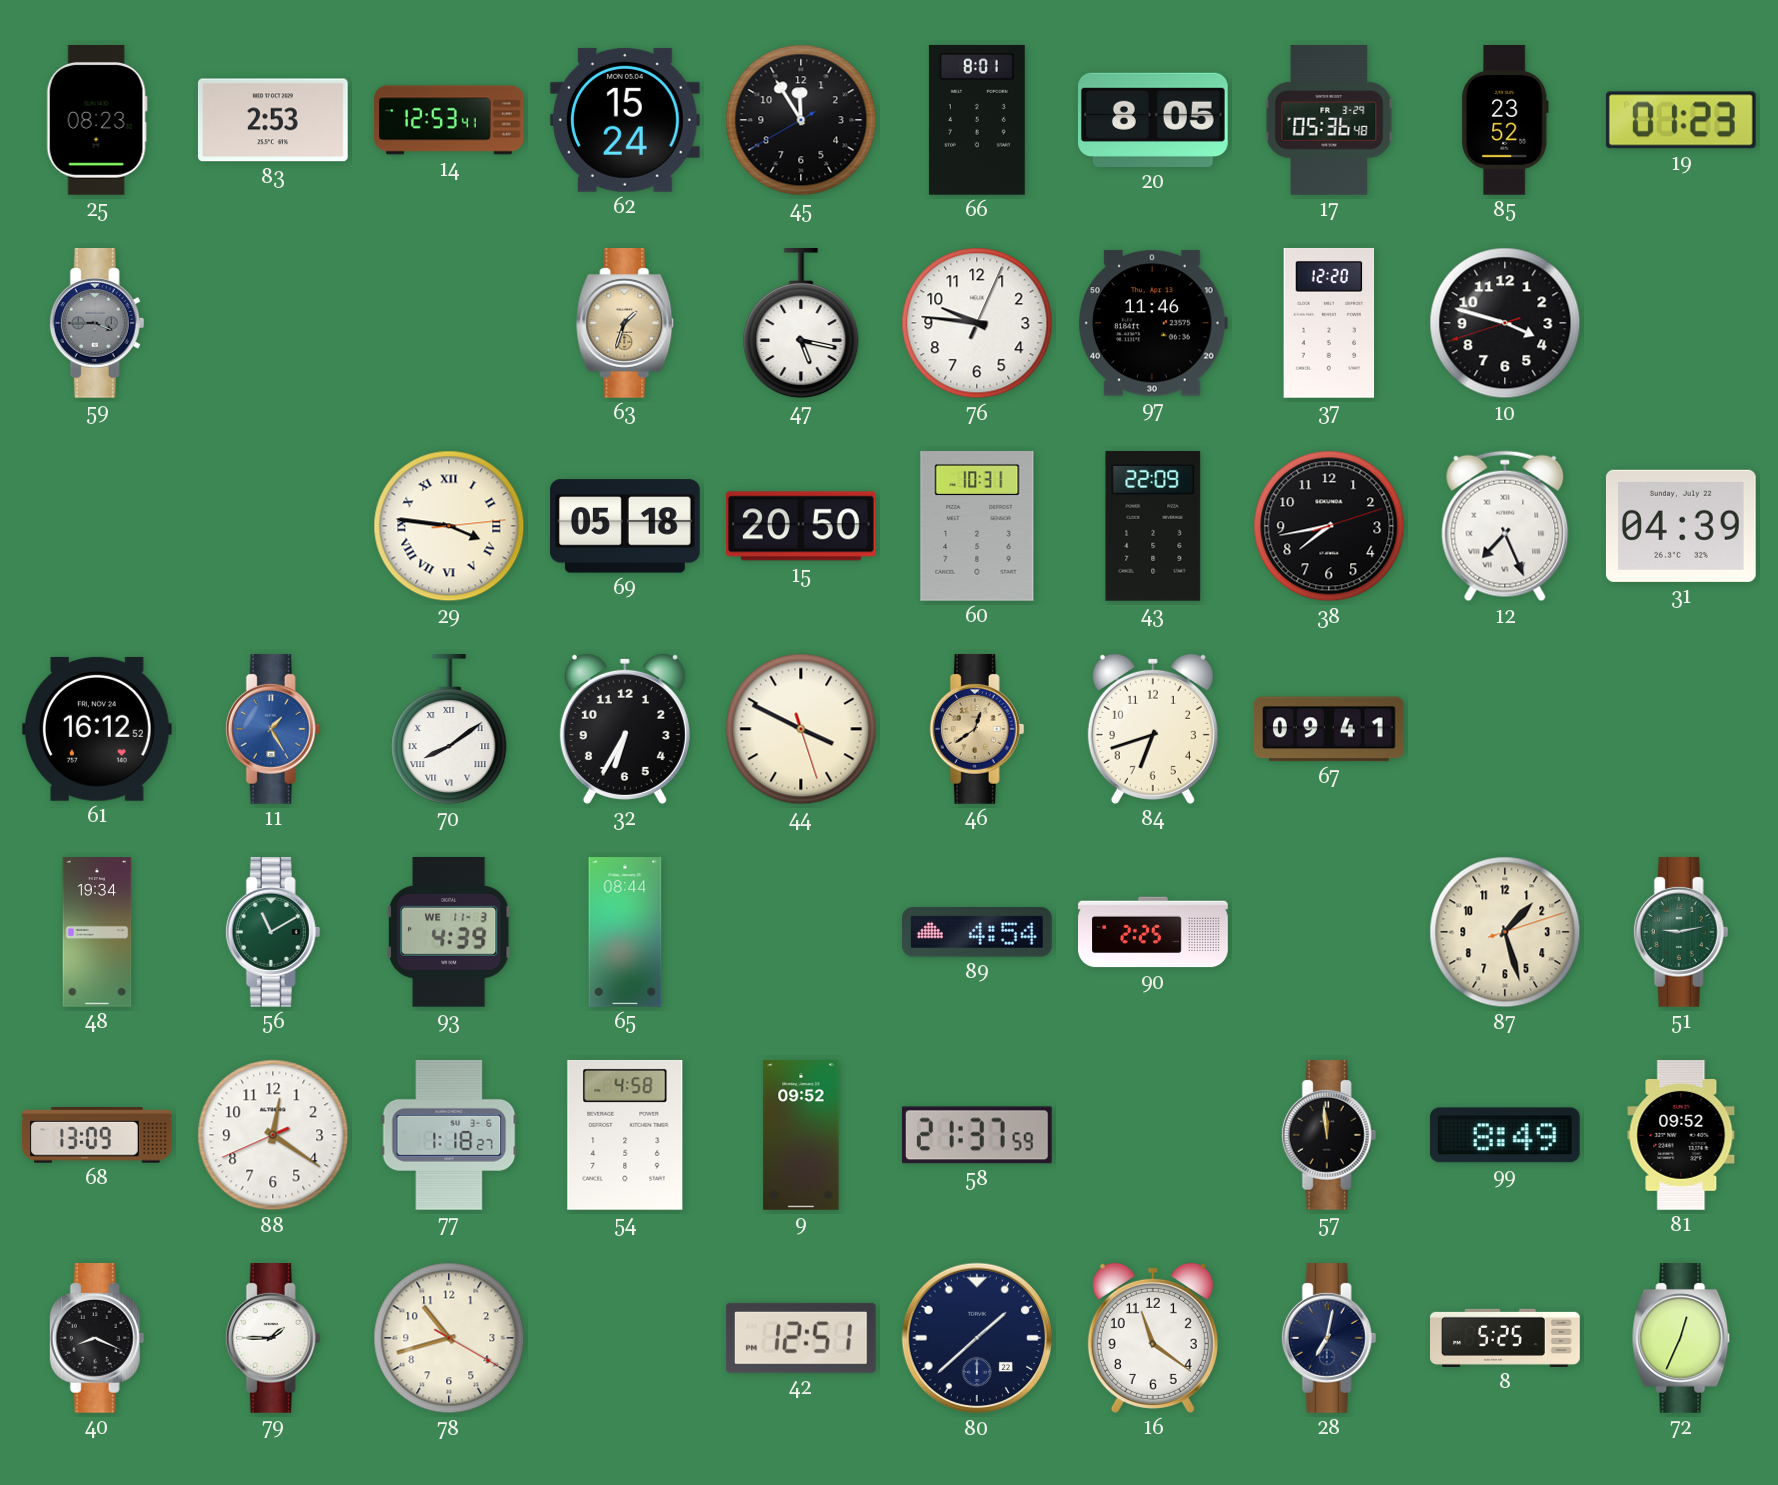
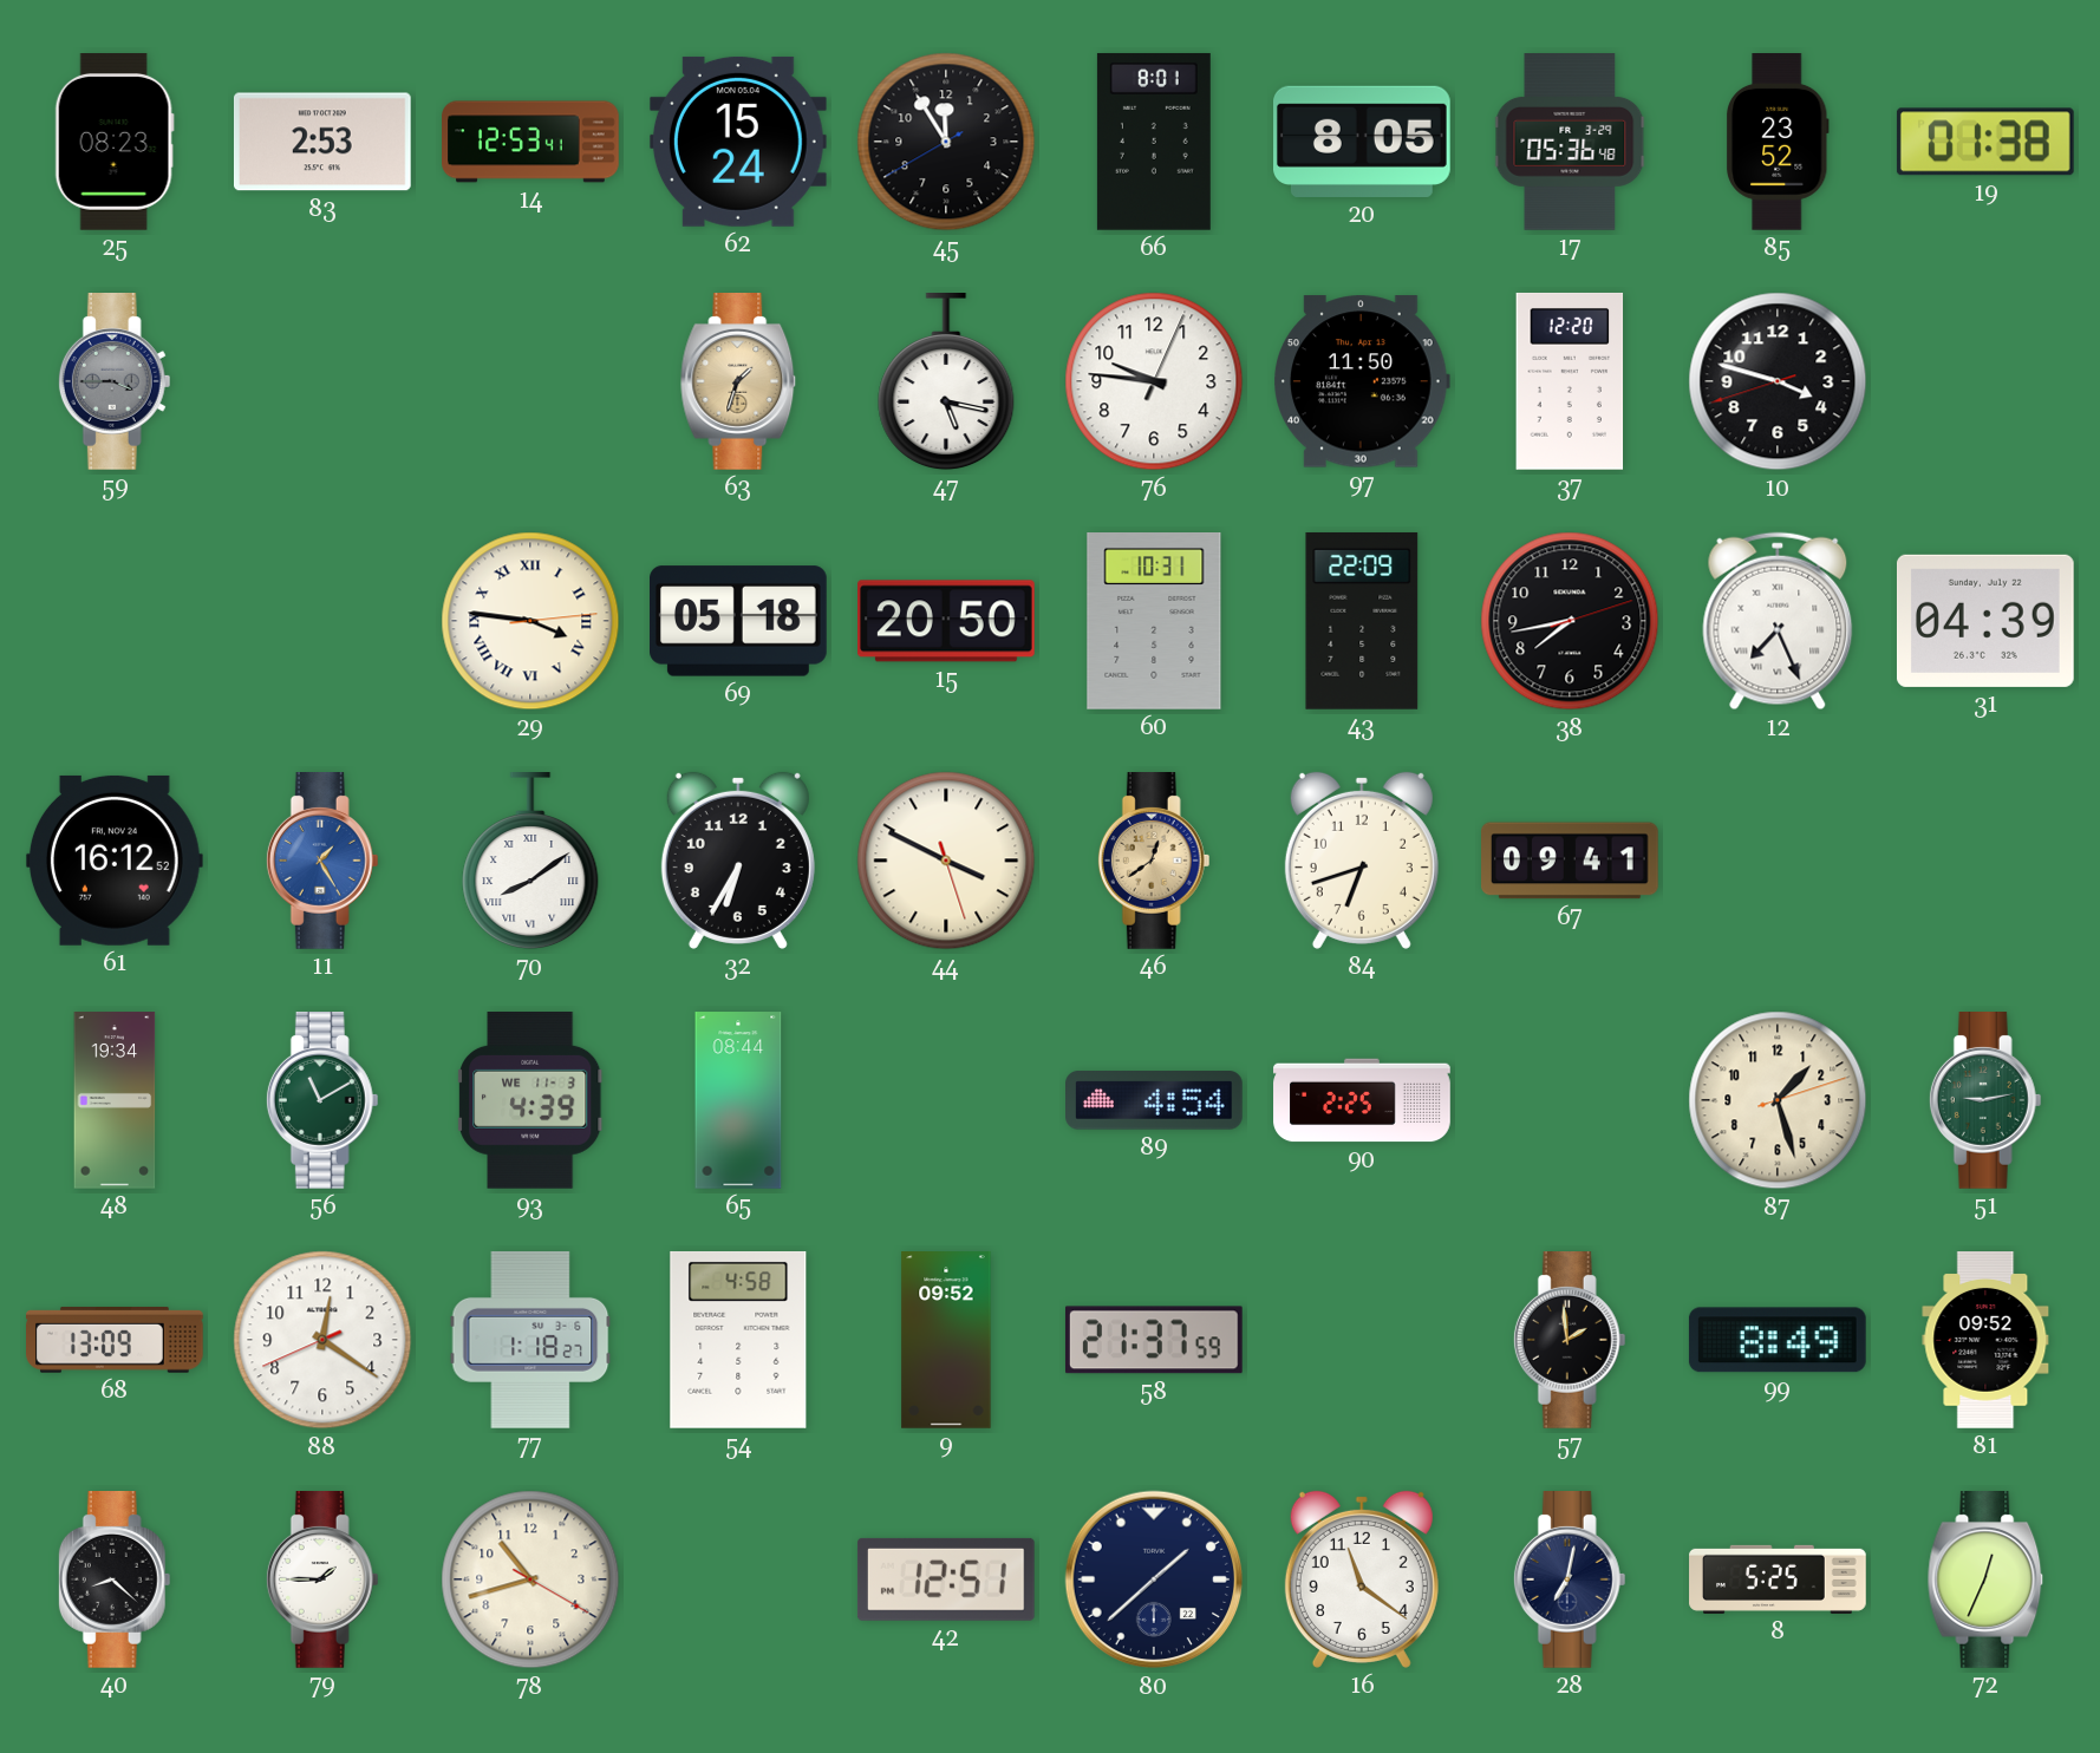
19: 01:23 -> 01:38 (1985, 142)
97: 11:46 -> 11:50 (1362, 381)
57: 11:59 -> 1:59 (1570, 1341)
40: 8:19 -> 8:22 (115, 1581)
